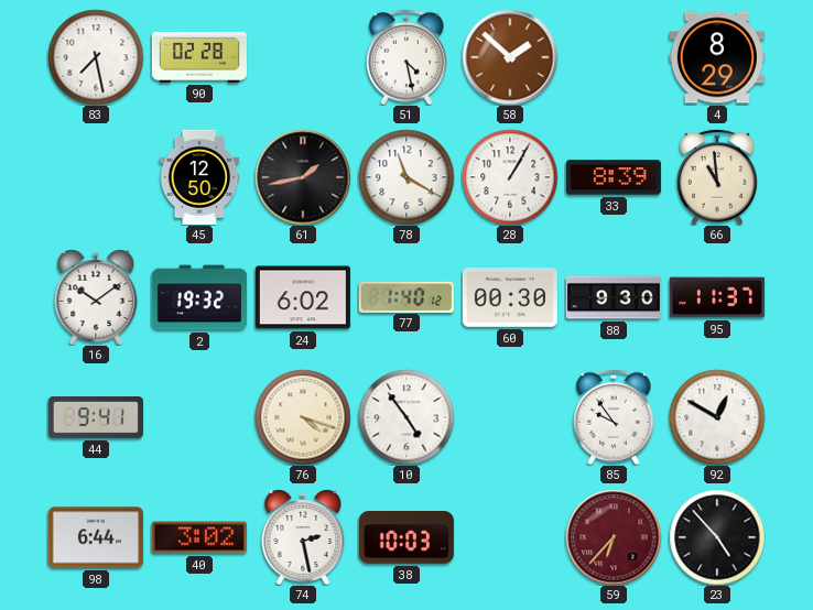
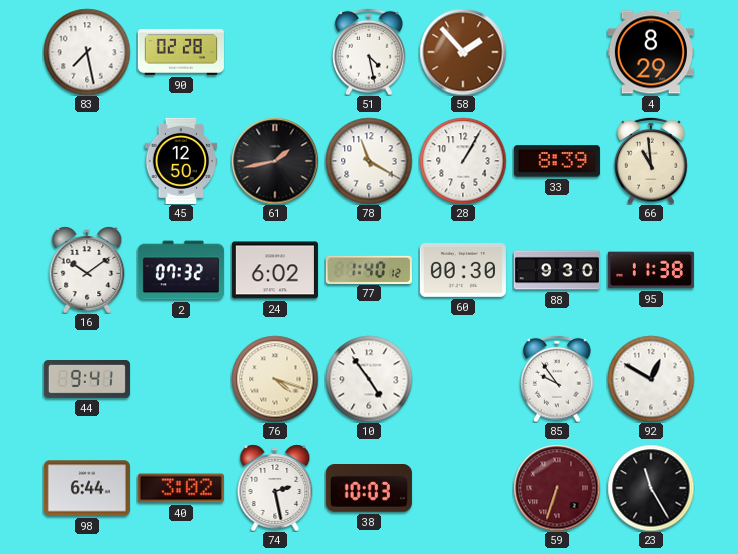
58: 1:52 -> 1:53 (463, 52)
2: 19:32 -> 07:32 (181, 270)
95: 11:37 -> 11:38 (651, 270)
59: 6:37 -> 6:33 (557, 488)
23: 4:53 -> 11:25 (651, 488)
